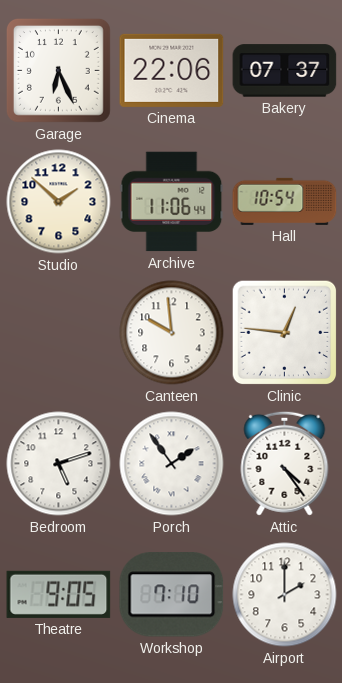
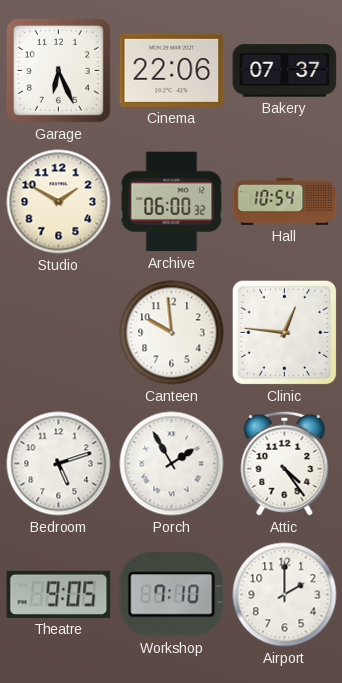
Studio: 1:52 -> 1:50 (59, 202)
Archive: 11:06 -> 06:00 (172, 202)
Porch: 1:54 -> 1:55 (172, 464)
